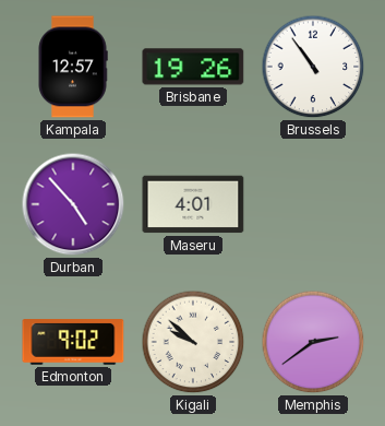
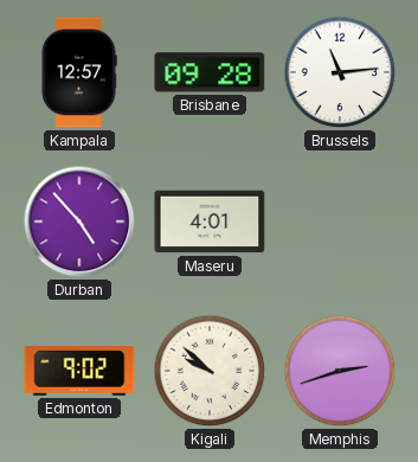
Brisbane: 19:26 -> 09:28 (210, 72)
Brussels: 10:54 -> 11:14 (340, 72)
Memphis: 2:39 -> 2:42 (340, 371)
